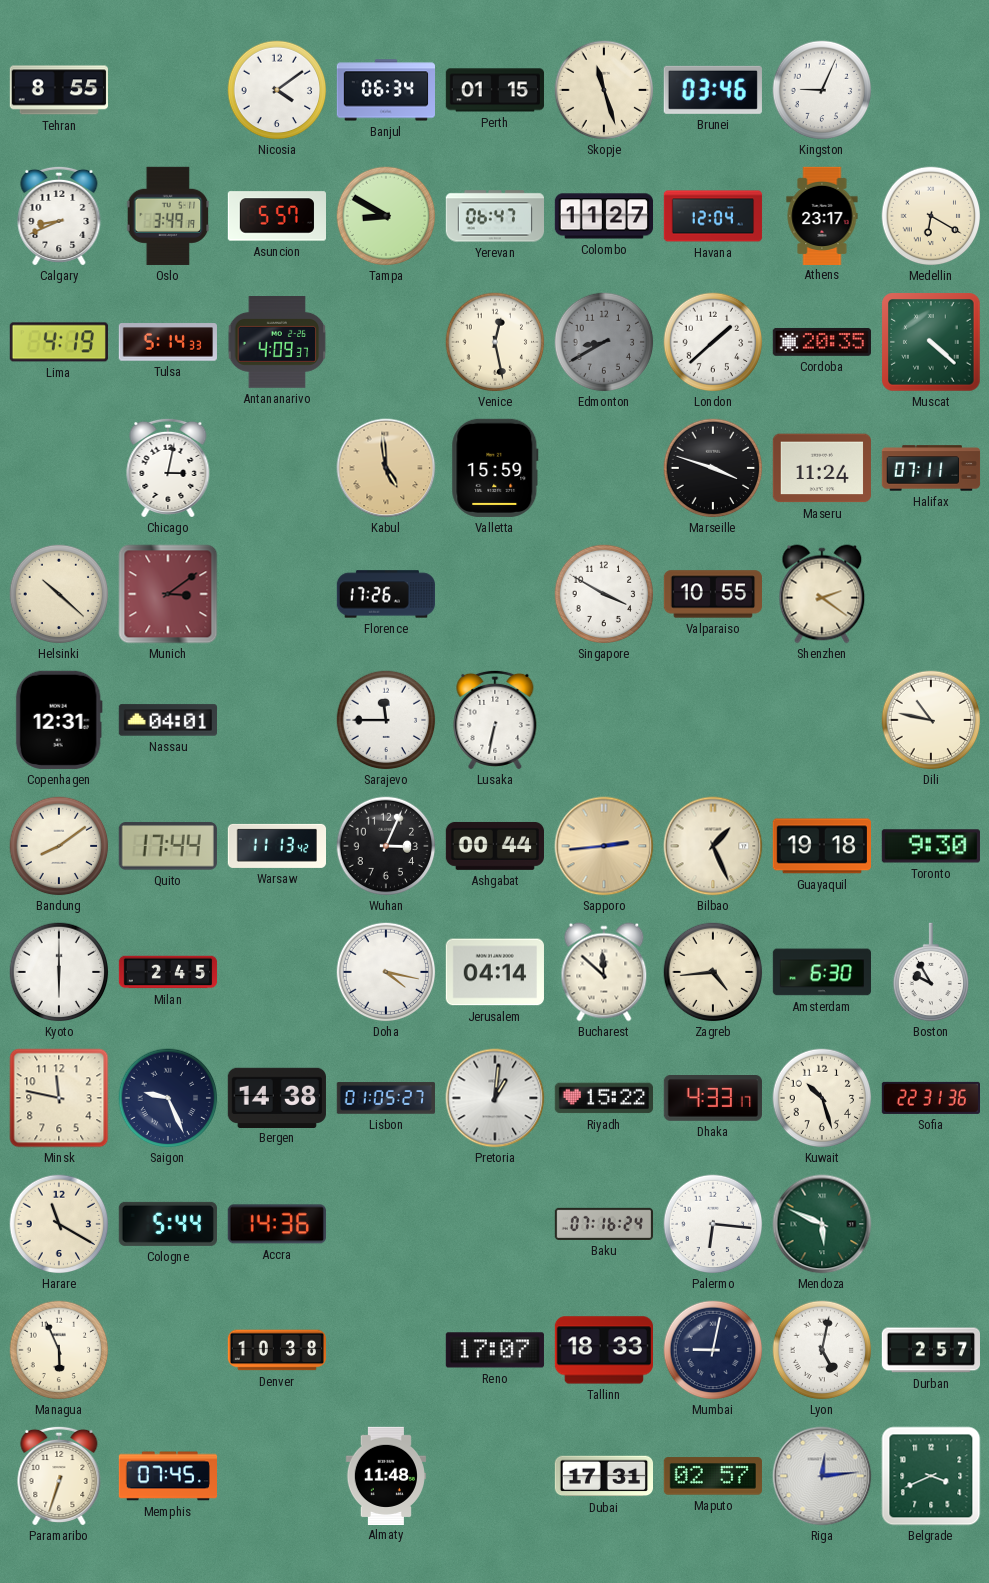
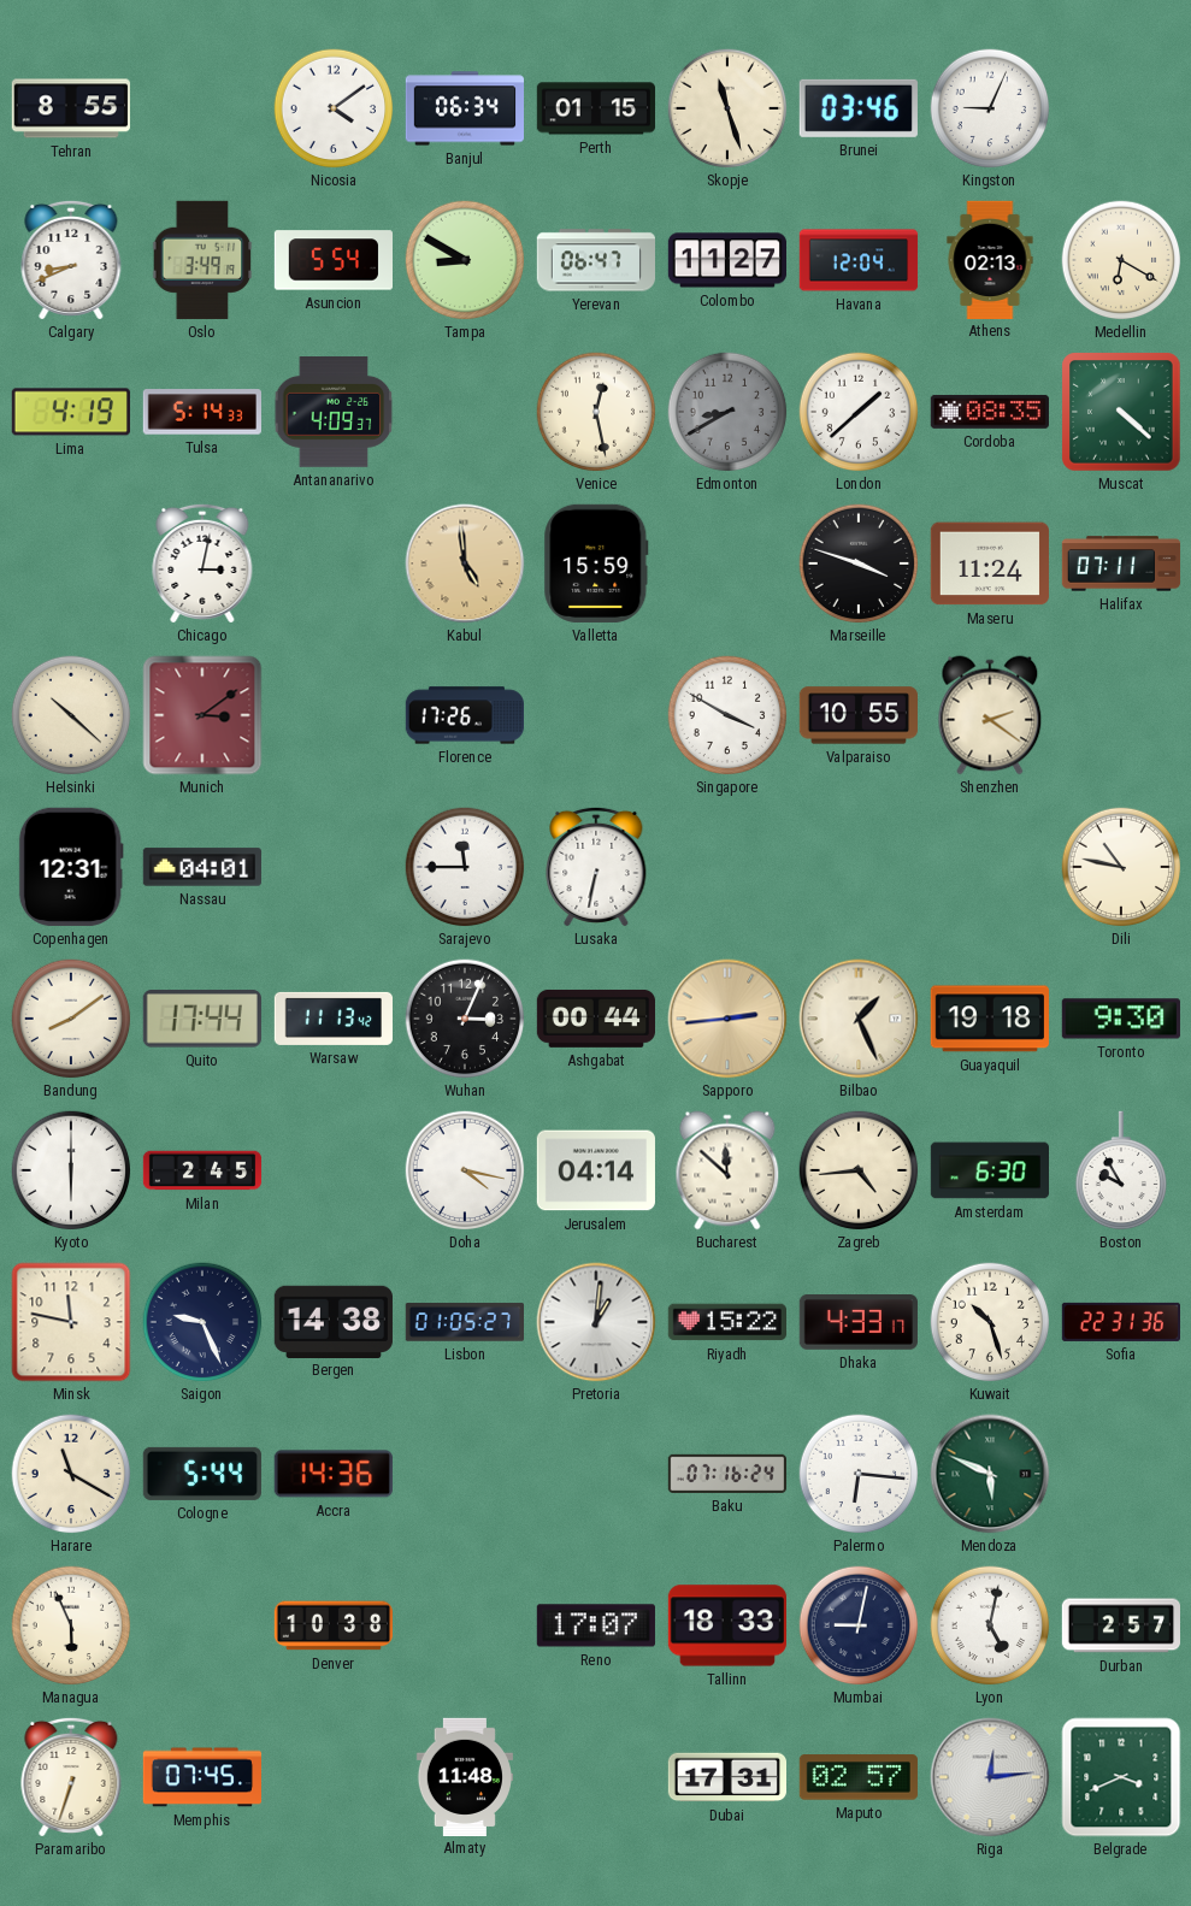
Asuncion: 5:57 -> 5:54 (332, 260)
Athens: 23:17 -> 02:13 (990, 259)
Cordoba: 20:35 -> 08:35 (990, 412)
